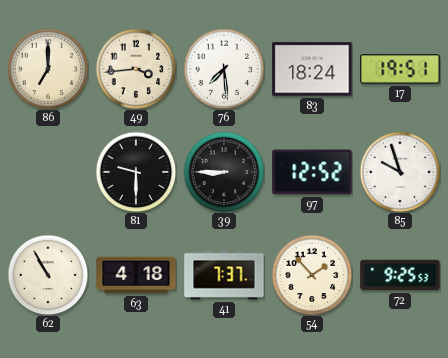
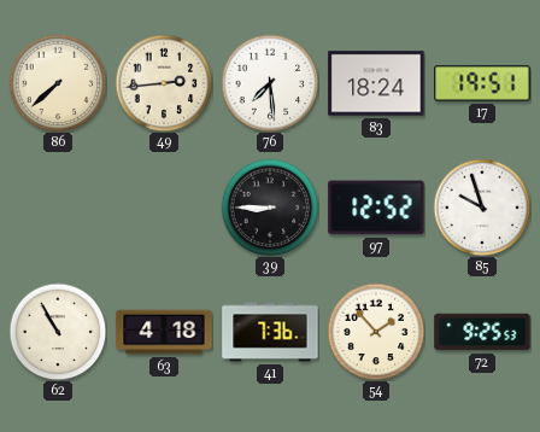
86: 7:00 -> 7:38 (58, 83)
49: 3:44 -> 2:44 (164, 83)
81: 9:30 -> none (136, 172)
41: 7:37 -> 7:36 (270, 332)
